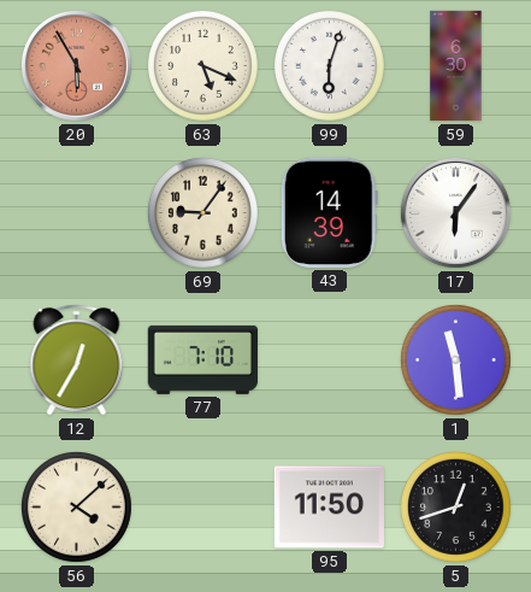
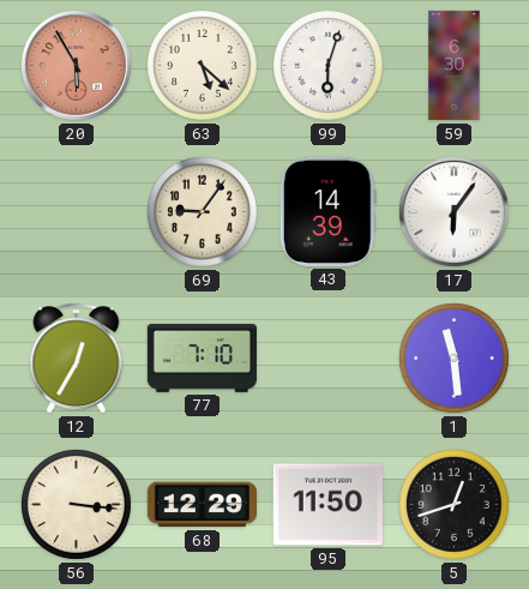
63: 5:19 -> 5:22 (202, 65)
56: 4:08 -> 3:16 (76, 504)
68: none -> 12:29 (202, 505)
